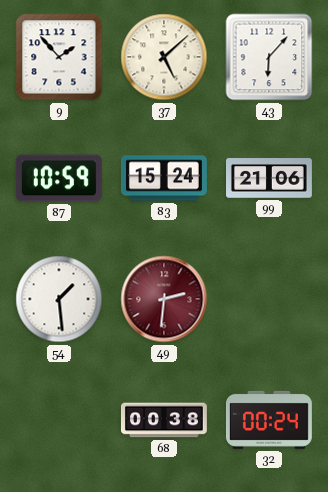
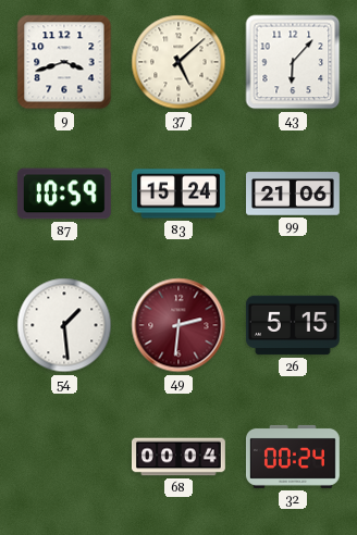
9: 1:53 -> 3:42 (64, 62)
26: none -> 5:15 (293, 325)
68: 00:38 -> 00:04 (178, 457)
